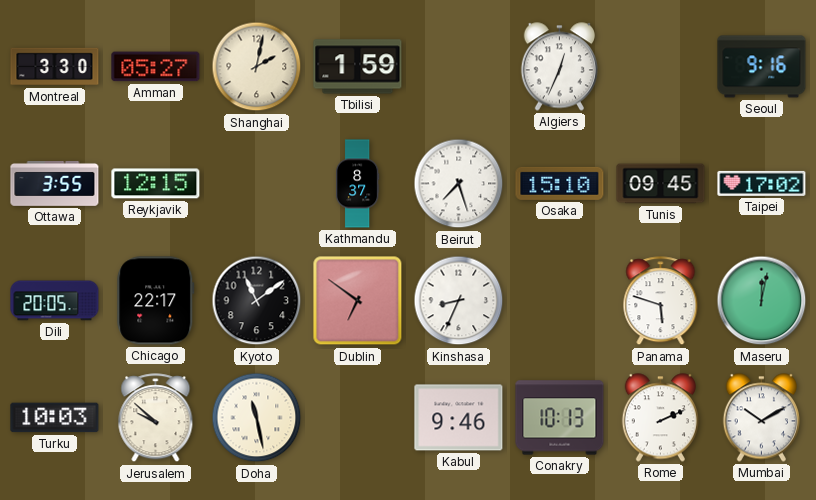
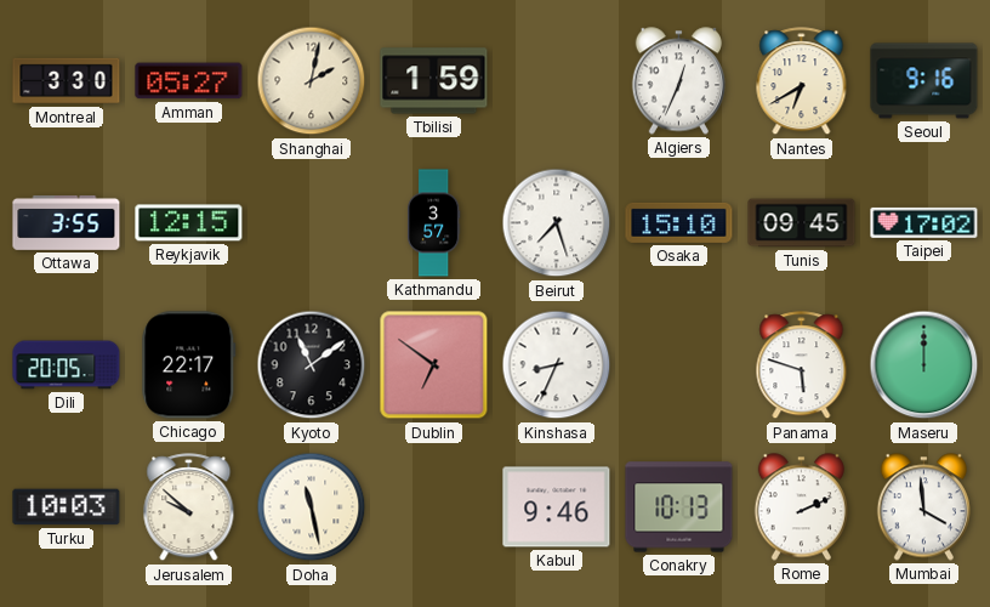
Nantes: none -> 6:40 (802, 81)
Kathmandu: 8:37 -> 3:57 (433, 223)
Maseru: 12:02 -> 12:00 (924, 365)
Mumbai: 10:10 -> 3:59 (923, 507)
